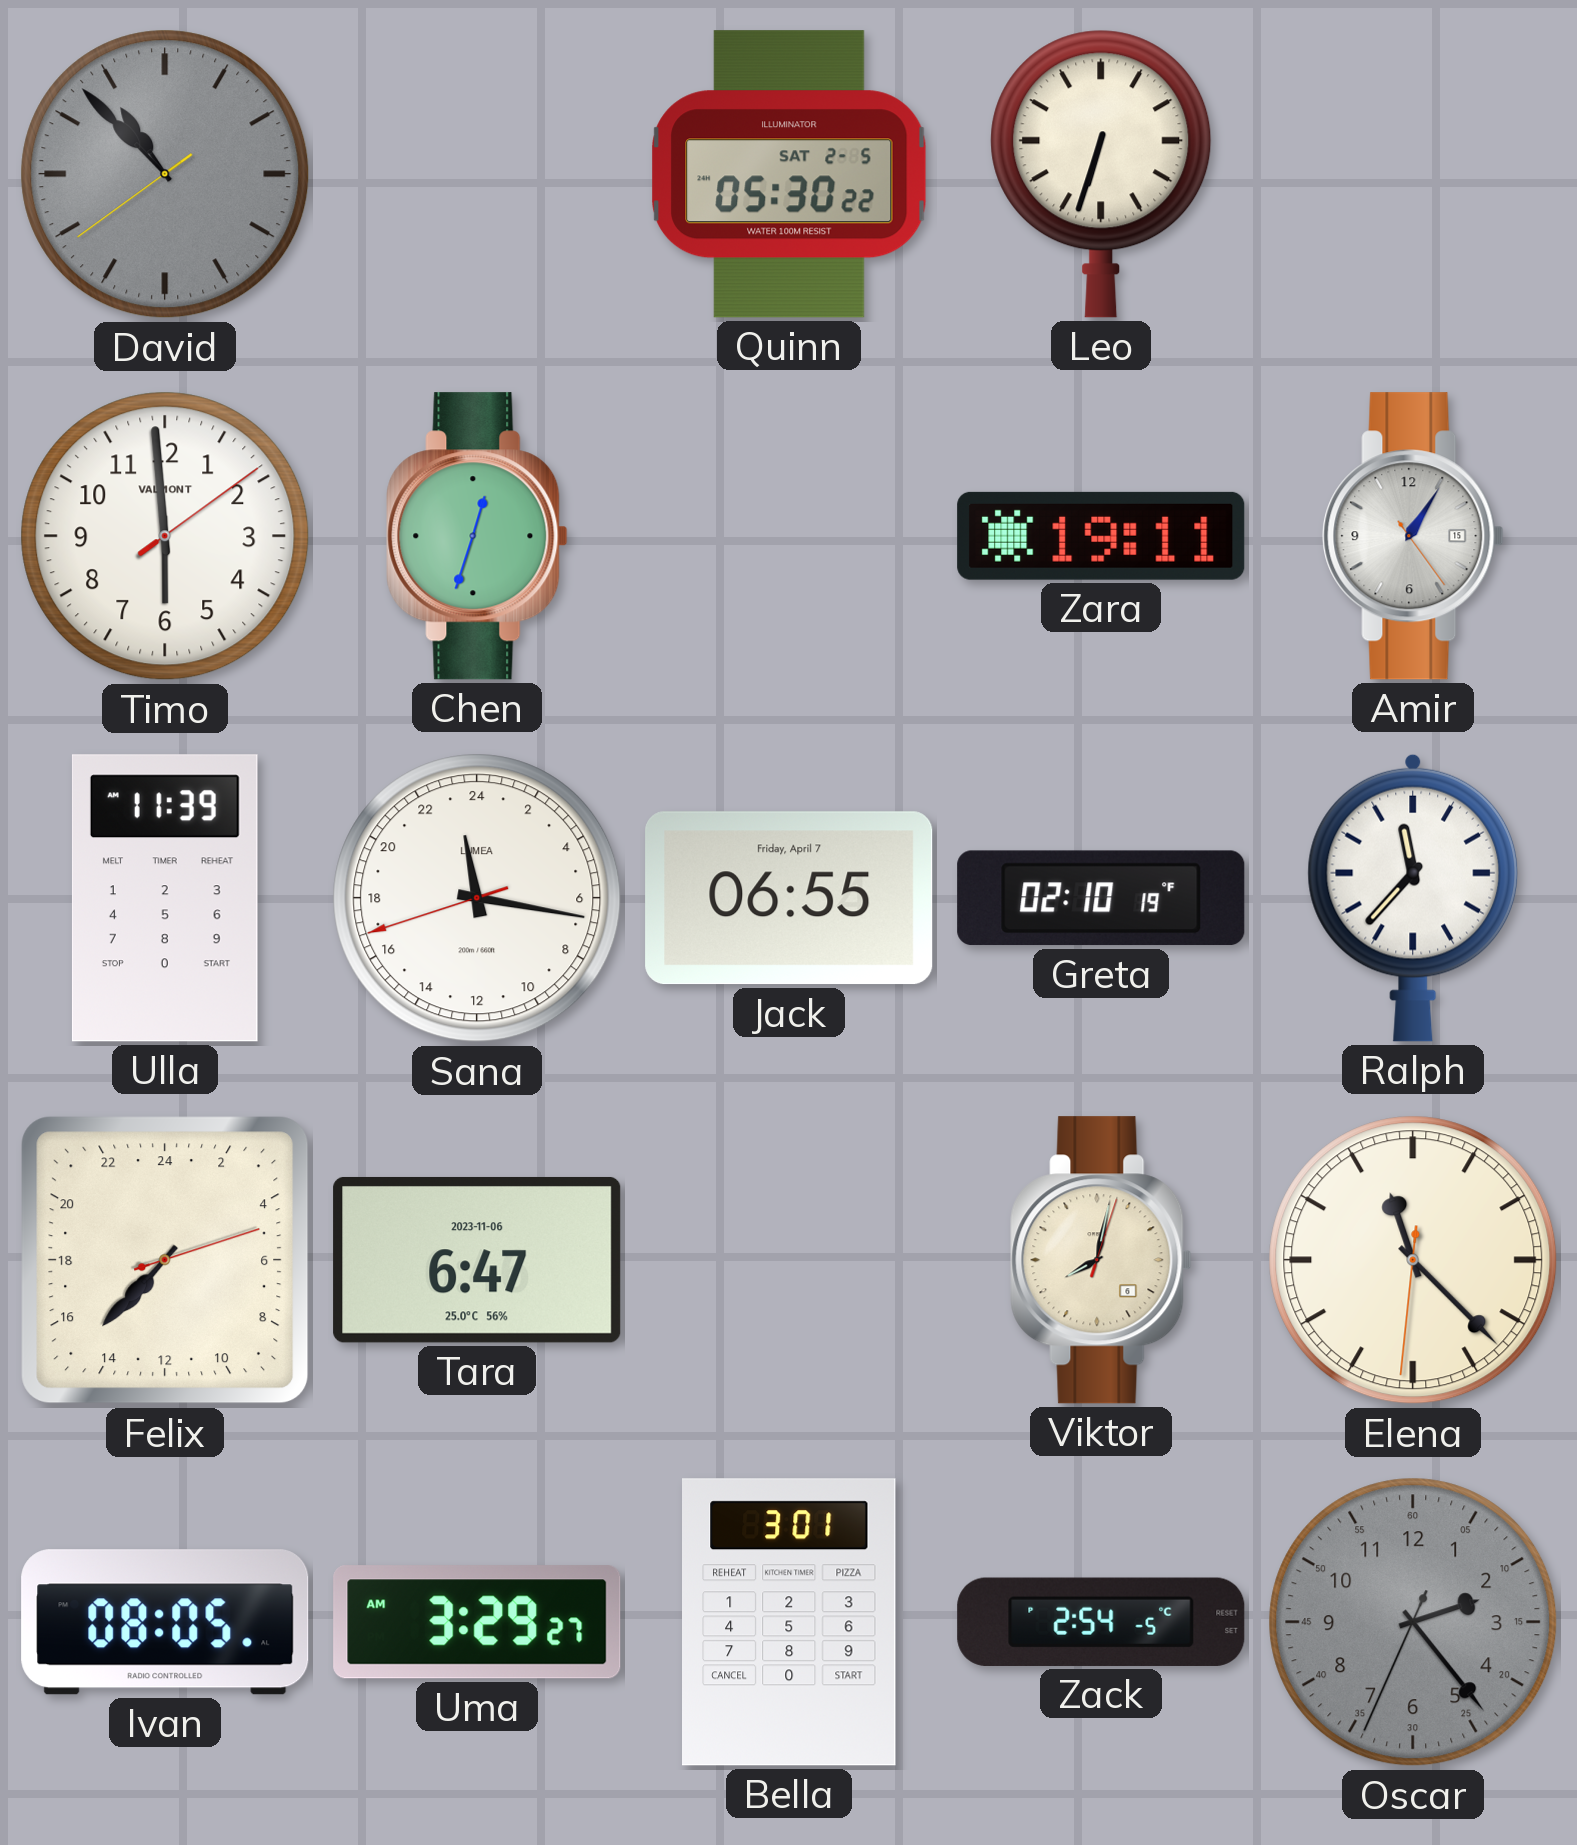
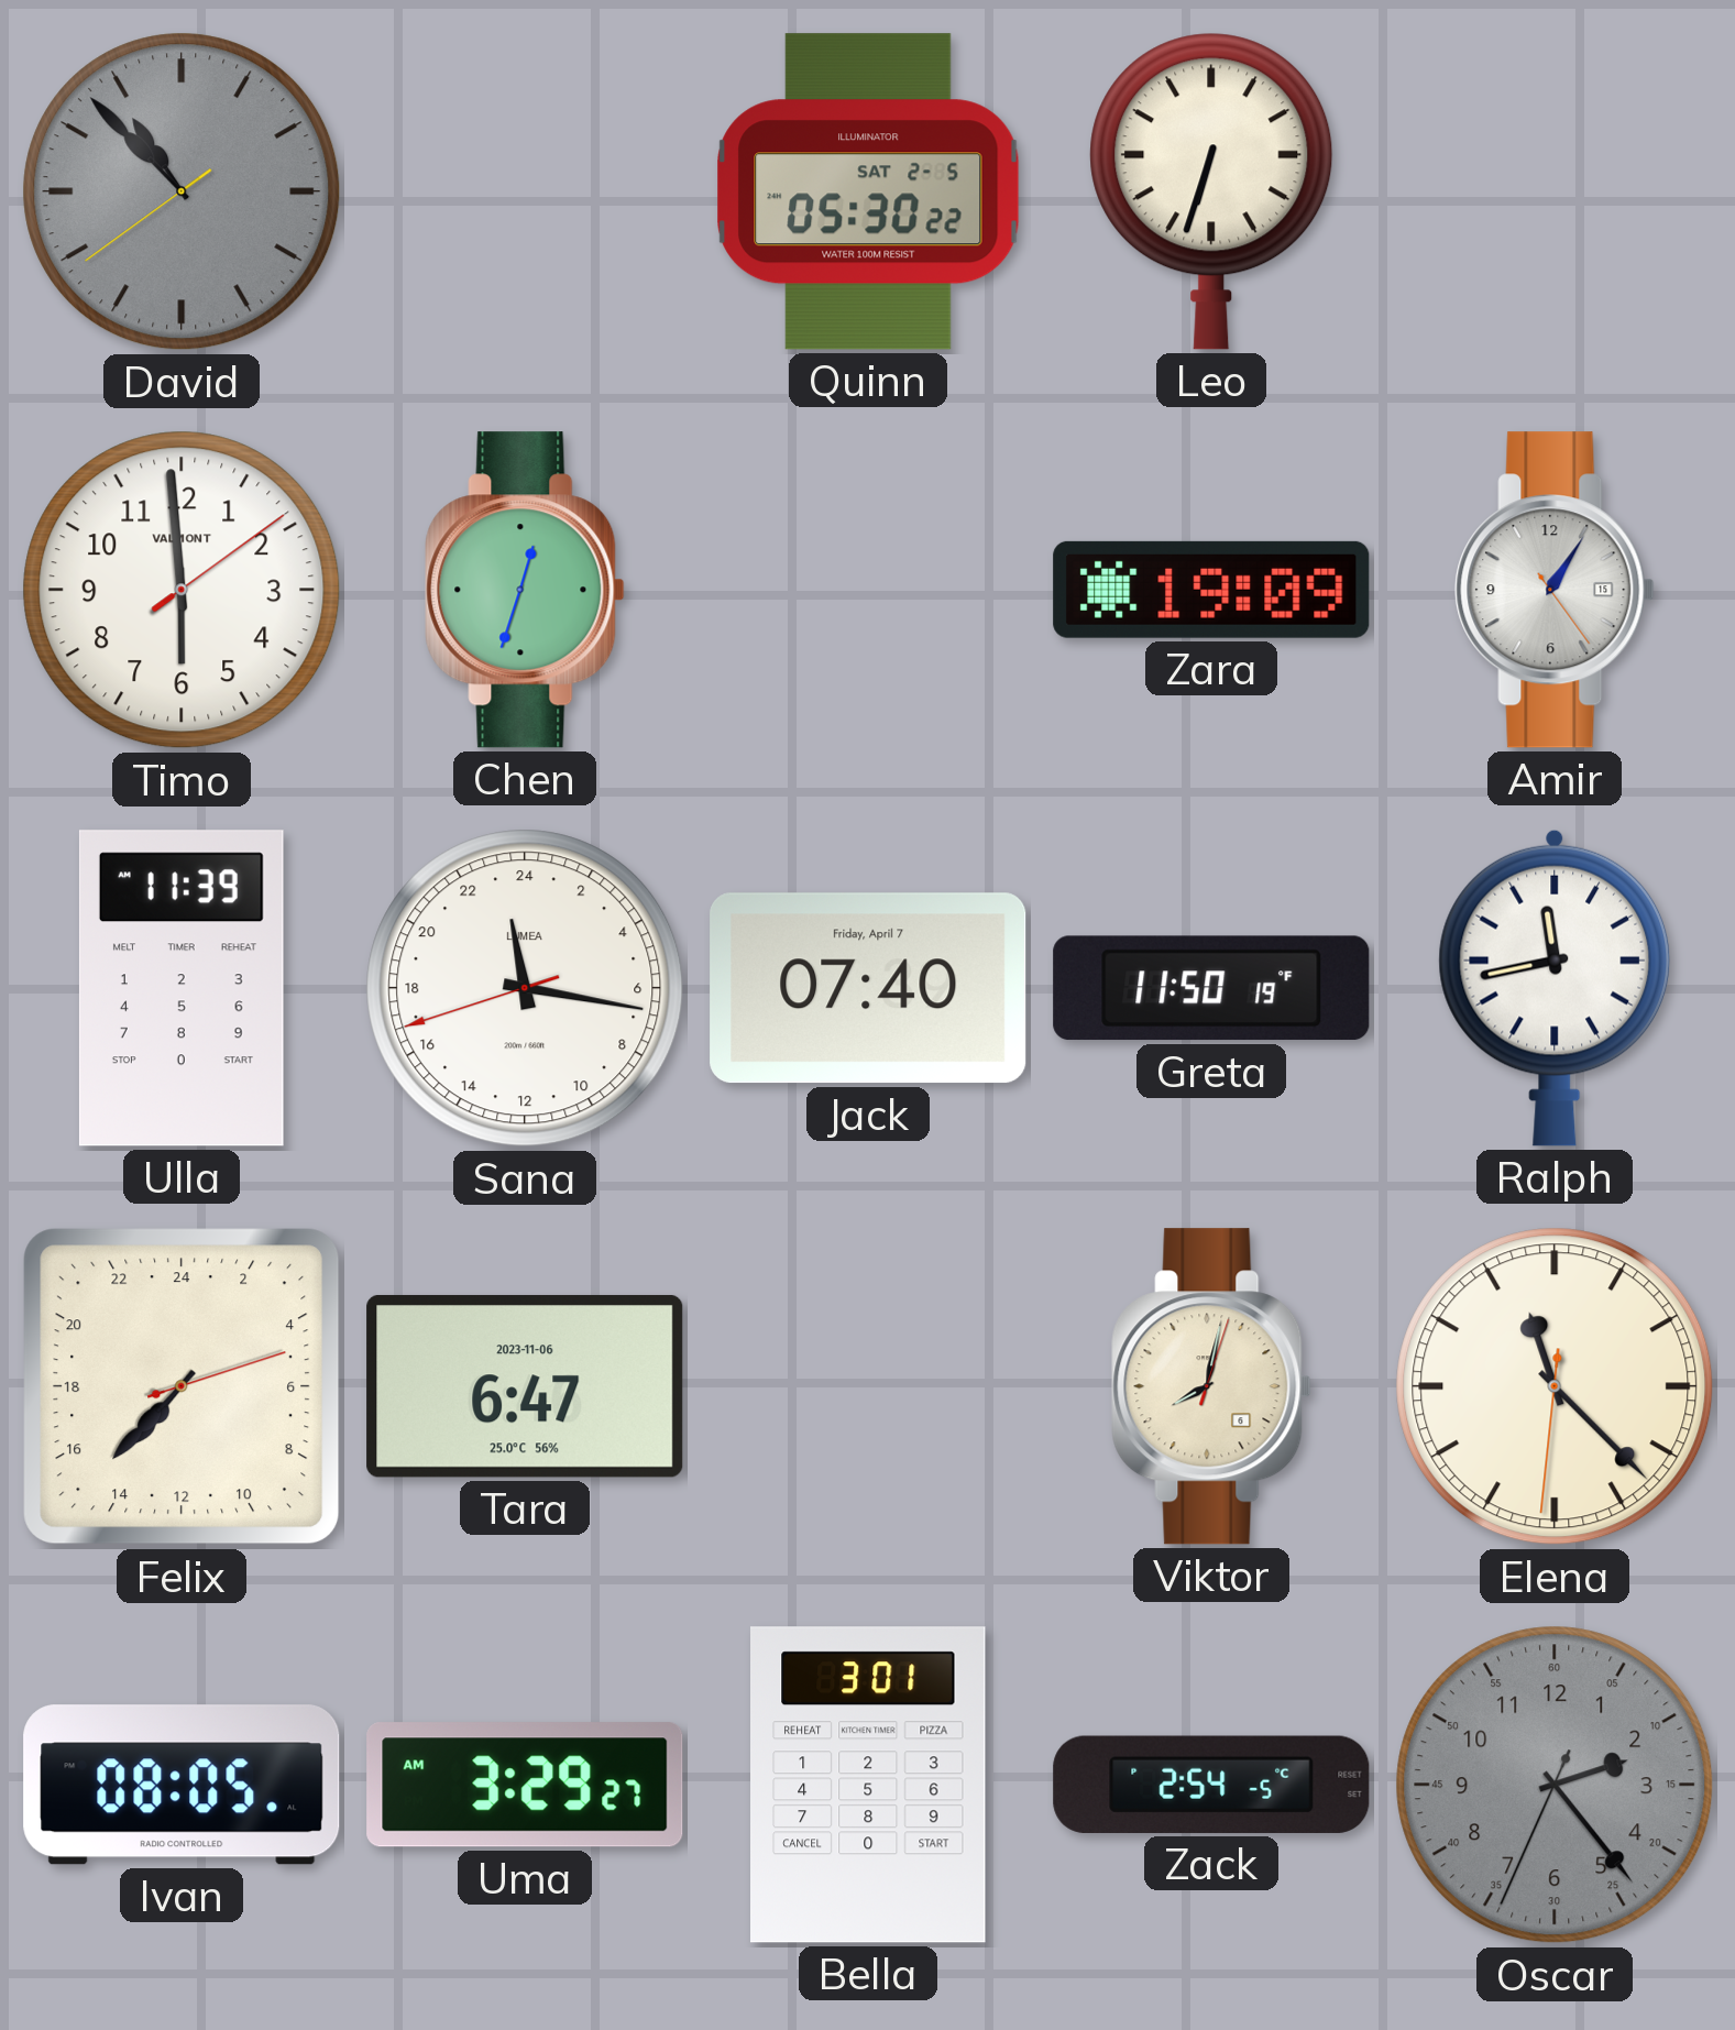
Zara: 19:11 -> 19:09 (1211, 590)
Jack: 06:55 -> 07:40 (868, 988)
Greta: 02:10 -> 11:50 (1211, 988)
Ralph: 11:37 -> 11:43 (1555, 988)
